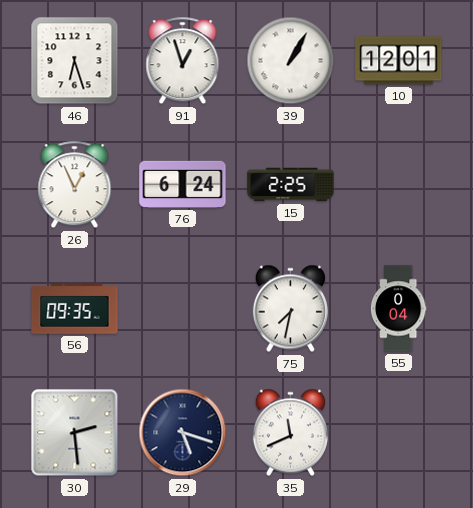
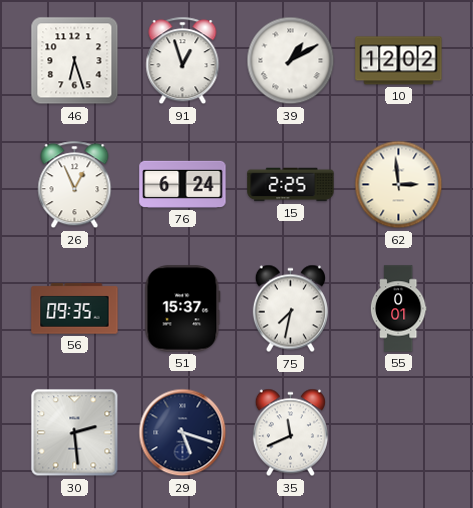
39: 1:05 -> 1:10 (291, 61)
10: 12:01 -> 12:02 (399, 61)
62: none -> 2:59 (399, 185)
51: none -> 15:37 (183, 309)
55: 0:04 -> 0:01 (398, 309)
